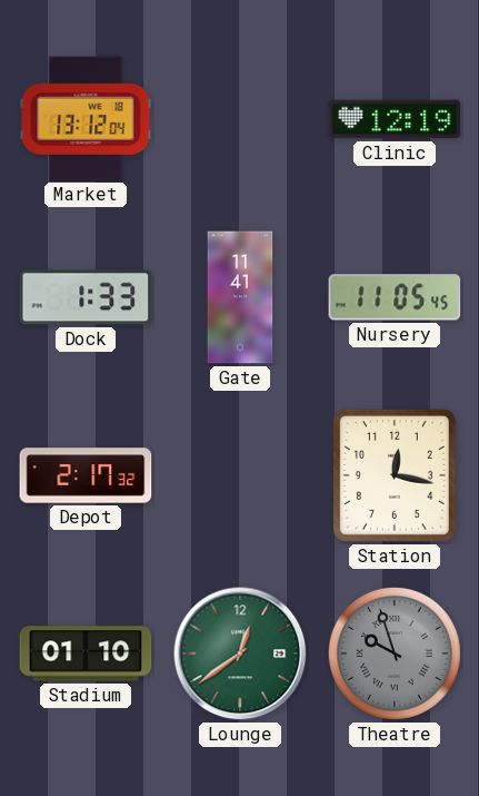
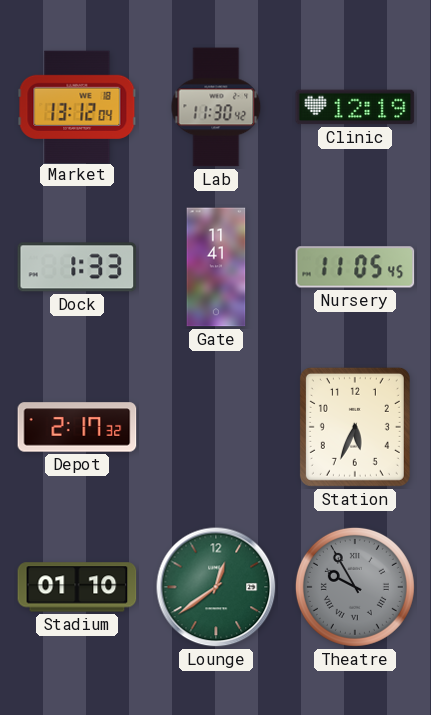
Lab: none -> 11:30 (216, 107)
Station: 12:17 -> 5:34 (355, 427)
Theatre: 9:57 -> 9:55 (355, 587)
